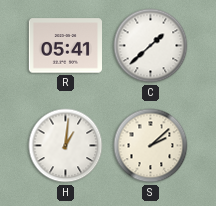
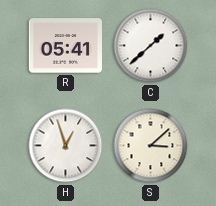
H: 1:01 -> 12:57 (66, 146)
S: 2:08 -> 3:08 (151, 146)
